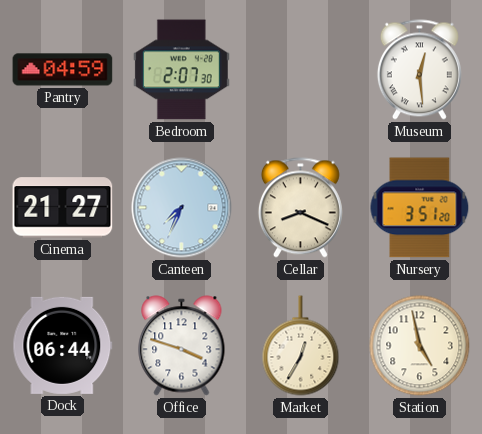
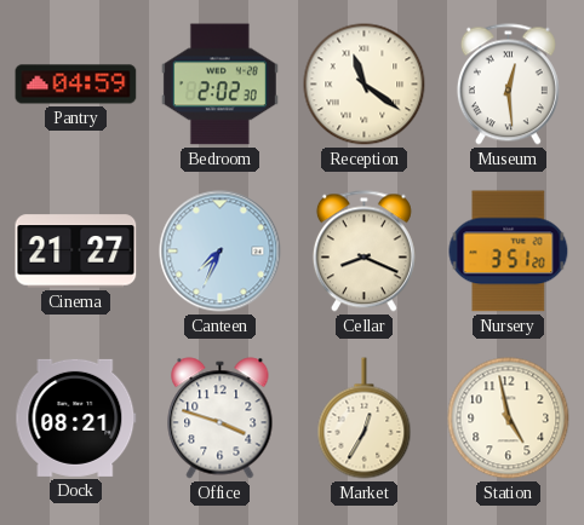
Bedroom: 2:07 -> 2:02 (219, 85)
Reception: none -> 11:21 (365, 85)
Dock: 06:44 -> 08:21 (76, 417)
